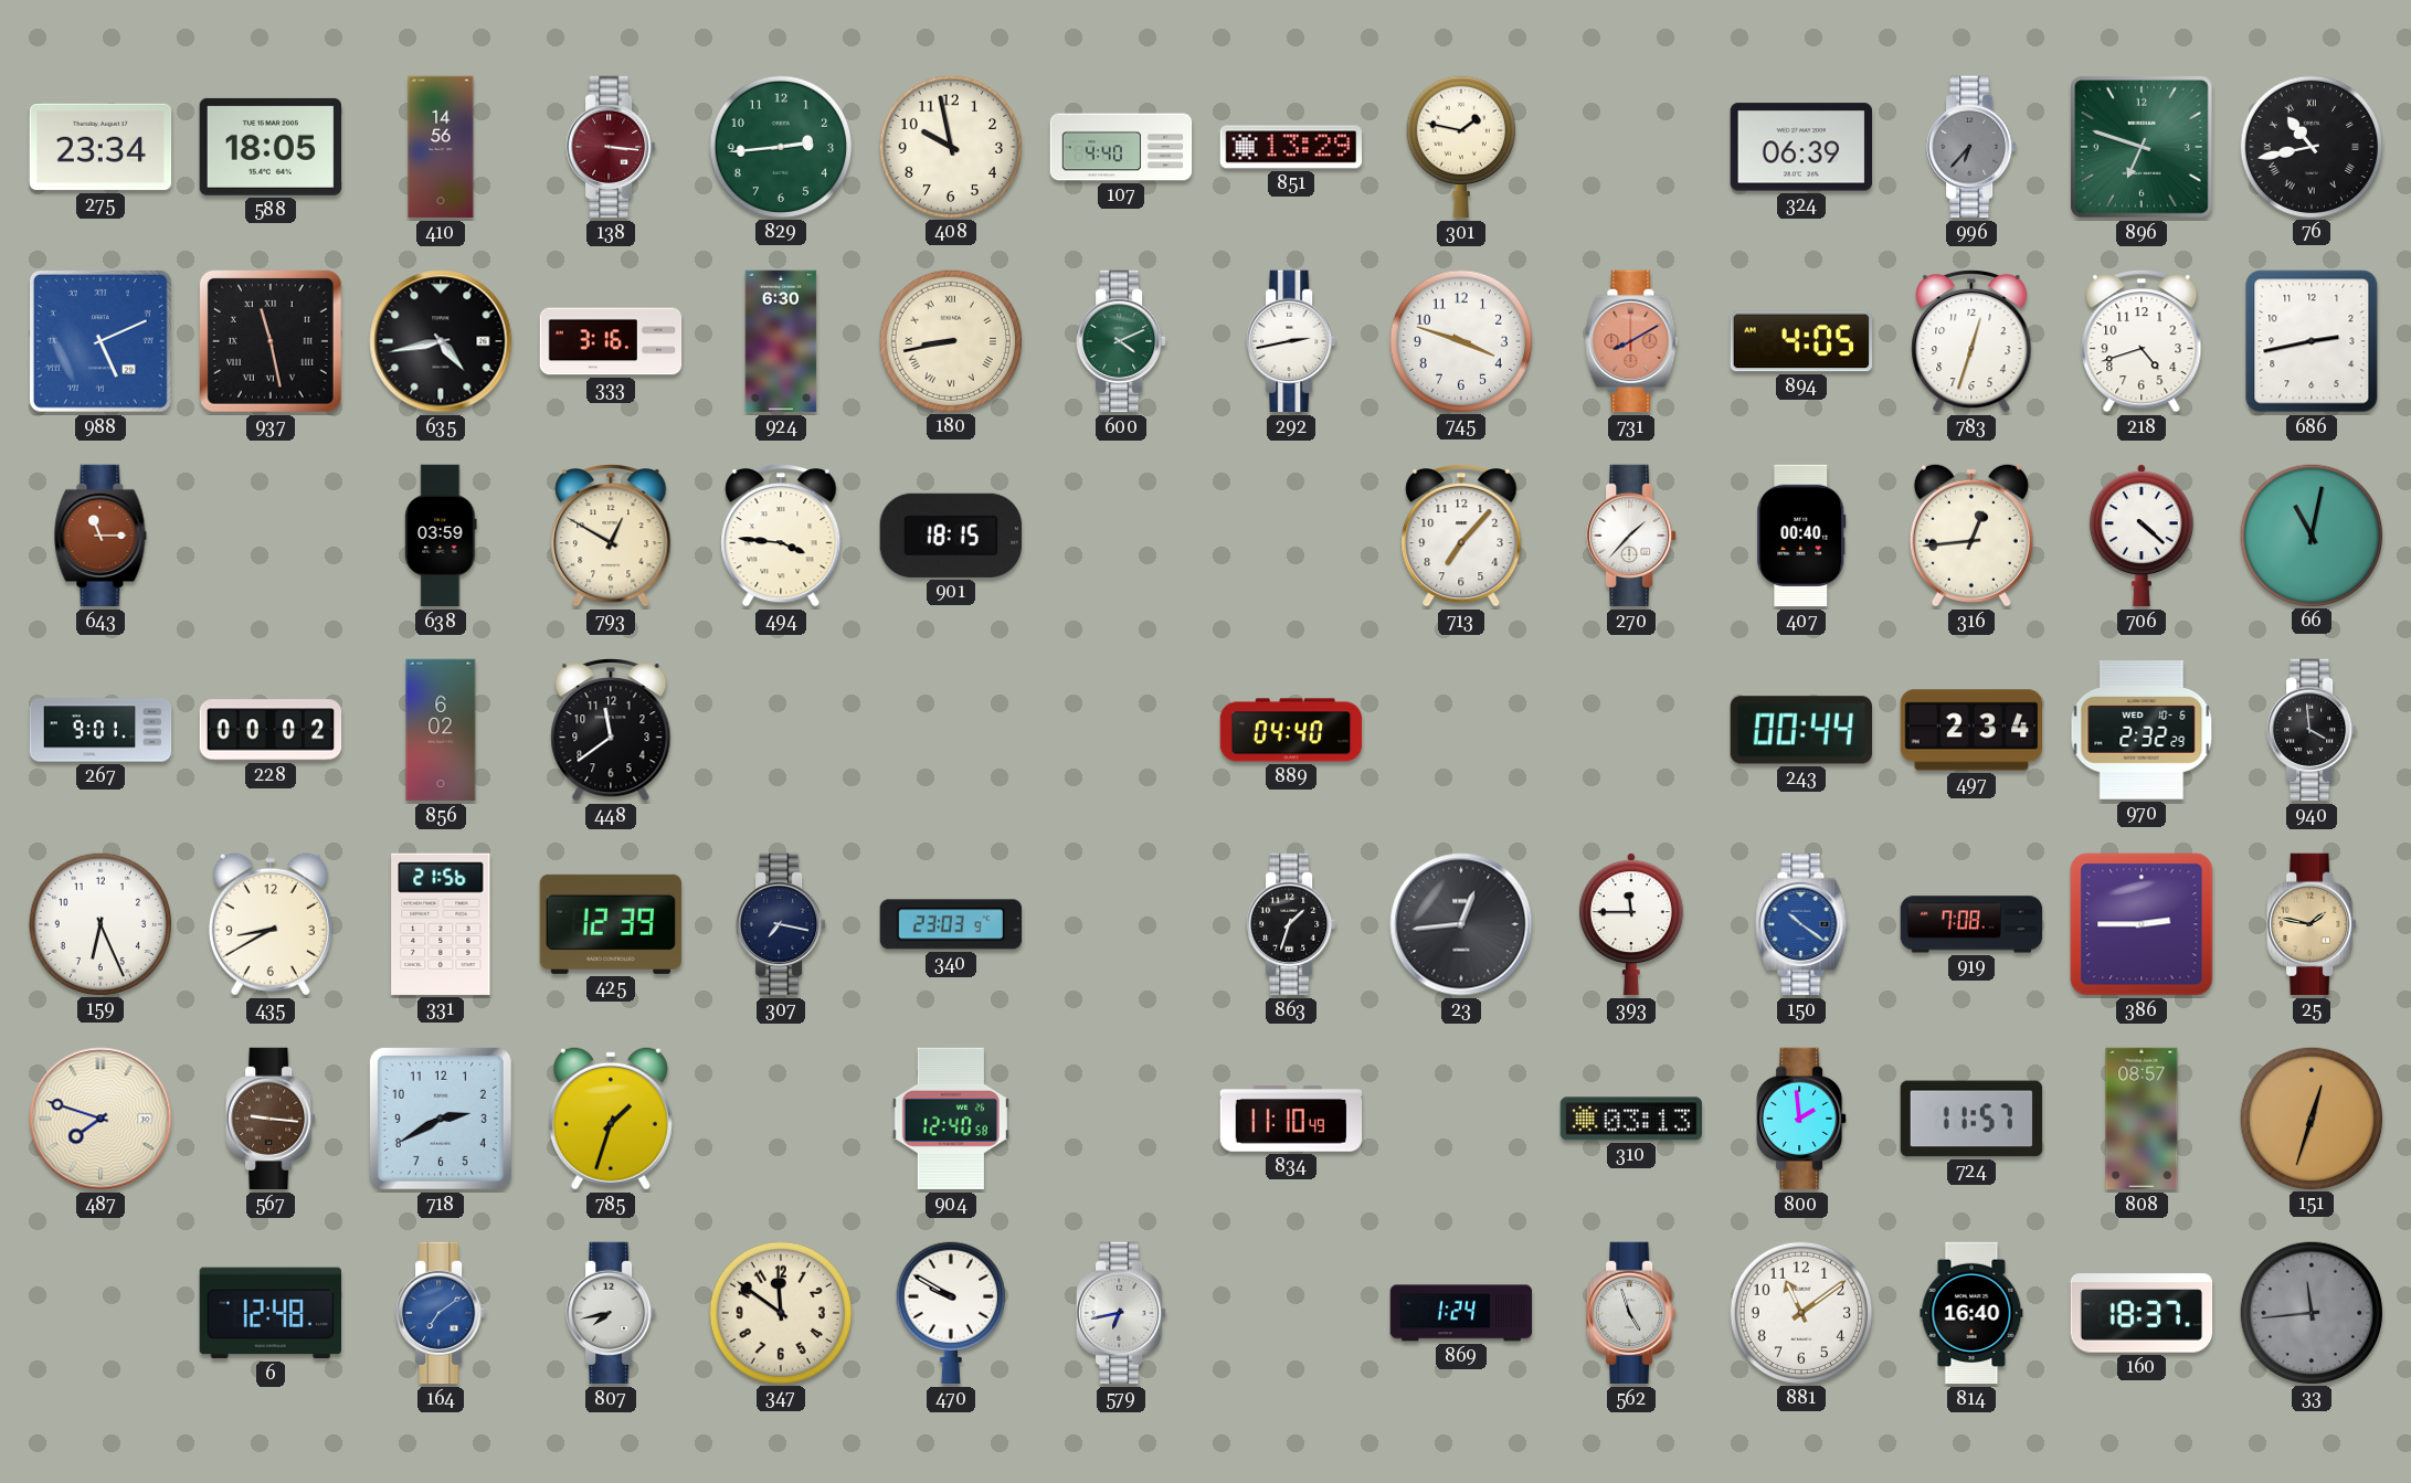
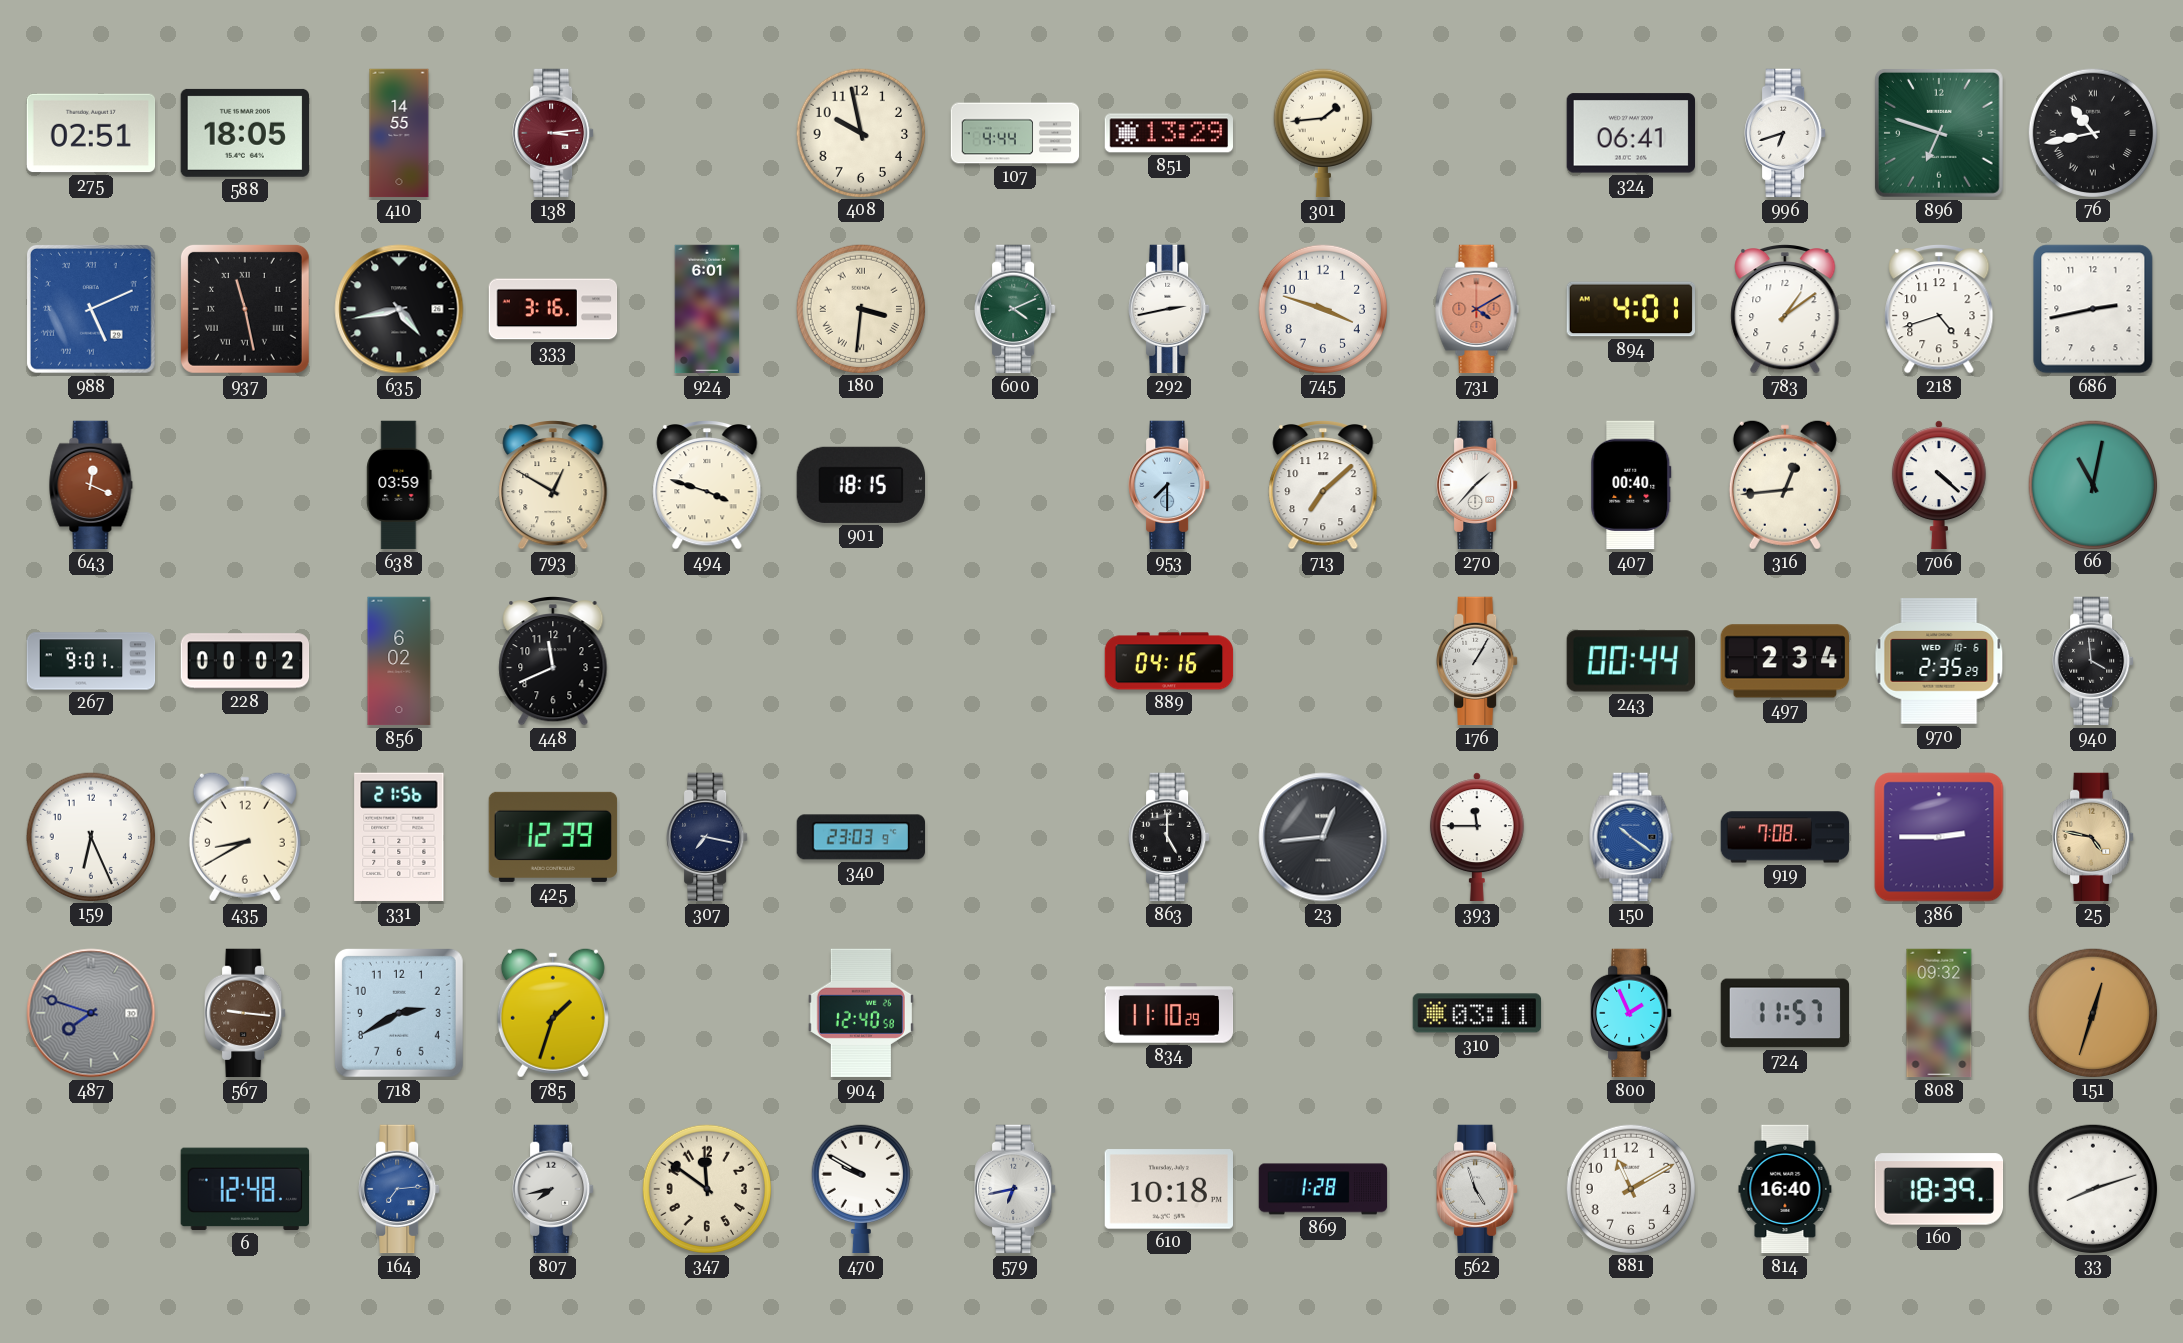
275: 23:34 -> 02:51 (91, 133)
410: 14:56 -> 14:55 (399, 133)
138: 3:16 -> 3:14 (553, 133)
829: 2:44 -> none (780, 146)
107: 4:40 -> 4:44 (1015, 133)
301: 1:47 -> 1:44 (1323, 133)
324: 06:39 -> 06:41 (1630, 133)
996: 6:37 -> 6:42 (1785, 133)
996 dial: grey -> white (1785, 133)
924: 6:30 -> 6:01 (707, 309)
180: 8:43 -> 3:31 (860, 308)
731: 8:10 -> 4:10 (1477, 309)
894: 4:05 -> 4:01 (1631, 309)
783: 12:33 -> 1:09 (1785, 310)
643: 11:15 -> 12:19 (91, 485)
494: 3:46 -> 3:48 (707, 486)
953: none -> 7:30 (1169, 485)
713: 7:07 -> 7:08 (1323, 486)
448: 11:39 -> 11:41 (553, 662)
889: 04:40 -> 04:16 (1169, 661)
176: none -> 1:05 (1477, 661)
970: 2:32 -> 2:35 (1939, 662)
863: 1:33 -> 5:00 (1169, 837)
25: 1:47 -> 4:47 (2093, 837)
487 dial: cream -> grey (91, 1013)
834: 11:10:49 -> 11:10:29 (1169, 1013)
310: 03:13 -> 03:11 (1477, 1013)
800: 1:59 -> 1:56 (1631, 1013)
808: 08:57 -> 09:32 (1939, 1013)
164: 7:09 -> 7:14 (399, 1189)
610: none -> 10:18 (1168, 1189)
869: 1:24 -> 1:28 (1323, 1189)
881: 11:09 -> 11:10 (1630, 1188)
160: 18:37 -> 18:39 (1939, 1189)
33: 11:44 -> 8:12 (2092, 1188)
33 dial: grey -> white (2092, 1188)
